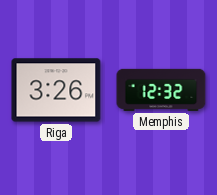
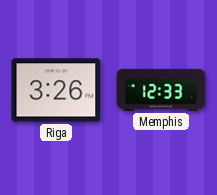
Memphis: 12:32 -> 12:33 (161, 90)
